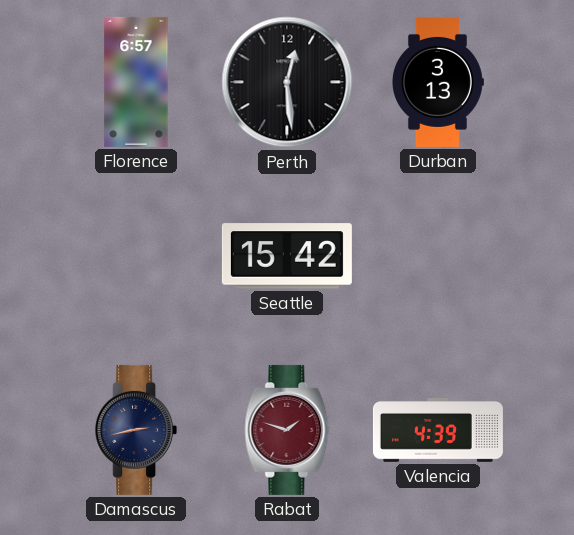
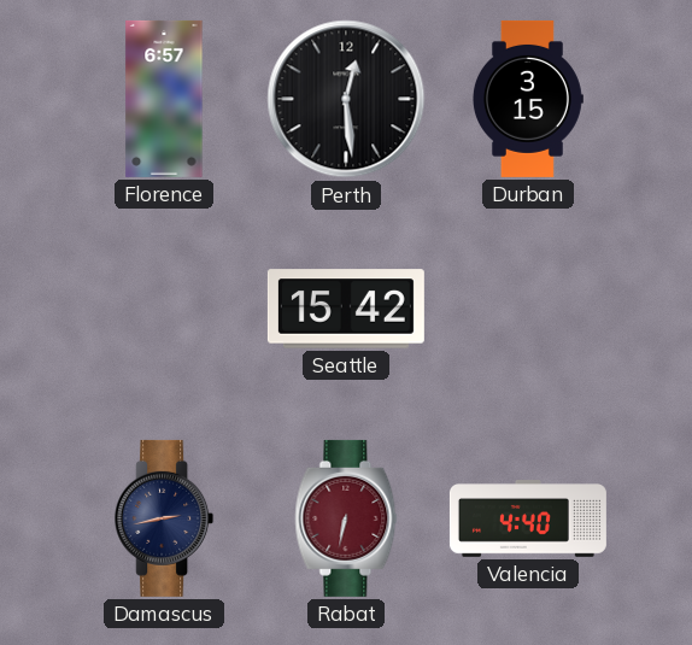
Durban: 3:13 -> 3:15 (527, 99)
Rabat: 1:48 -> 6:32 (346, 518)
Valencia: 4:39 -> 4:40 (528, 520)
